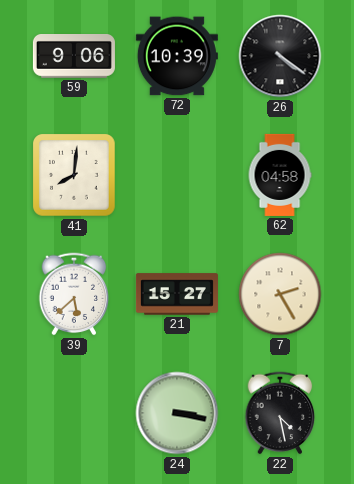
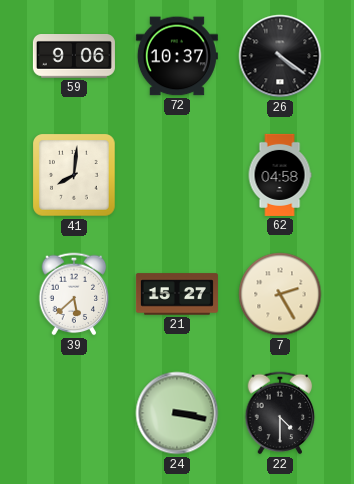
72: 10:39 -> 10:37 (177, 56)
22: 4:28 -> 4:30 (280, 413)
